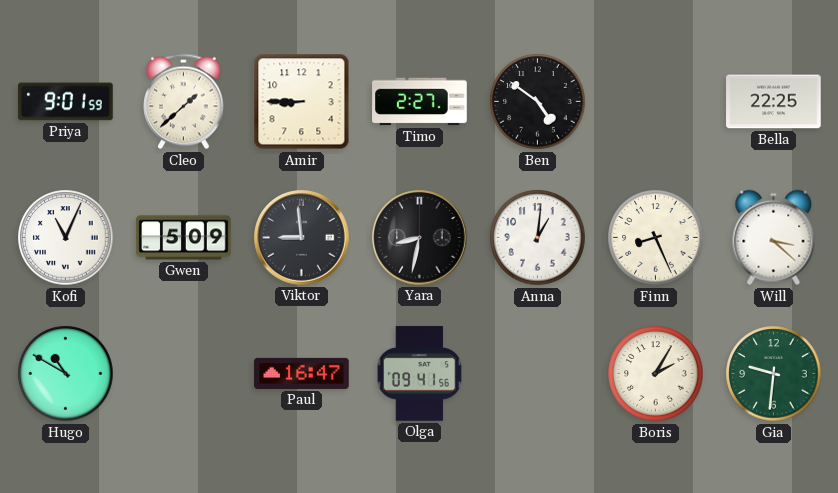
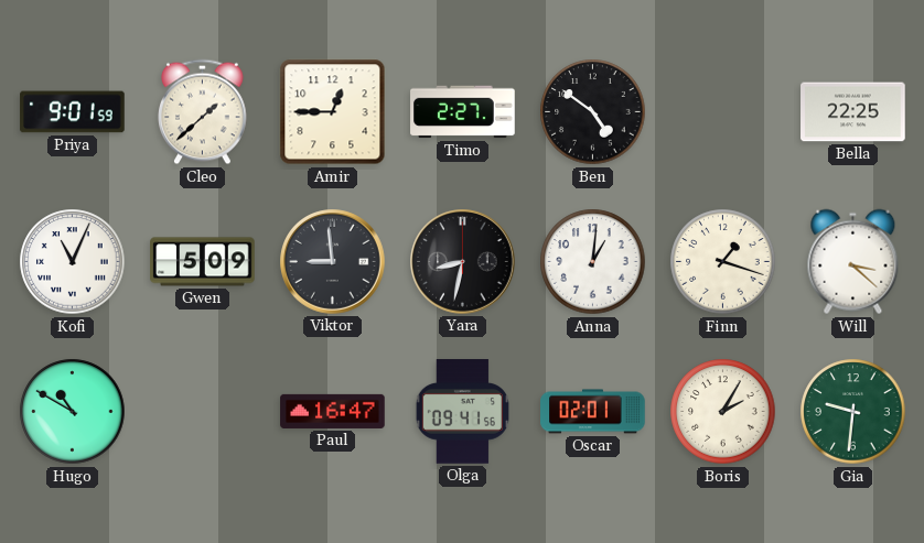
Amir: 8:45 -> 12:45 (333, 112)
Finn: 8:26 -> 1:18 (723, 262)
Oscar: none -> 02:01 (593, 412)
